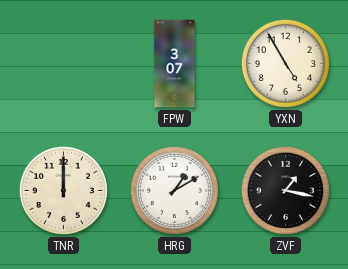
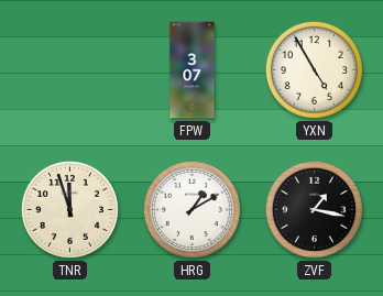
TNR: 12:00 -> 11:57 (69, 209)
